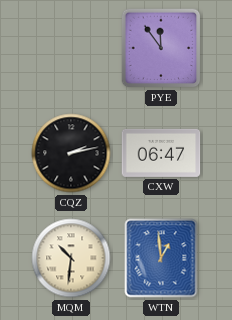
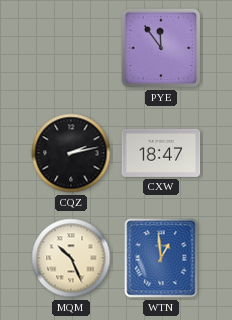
CXW: 06:47 -> 18:47 (161, 153)
MQM: 10:31 -> 10:26 (71, 258)
